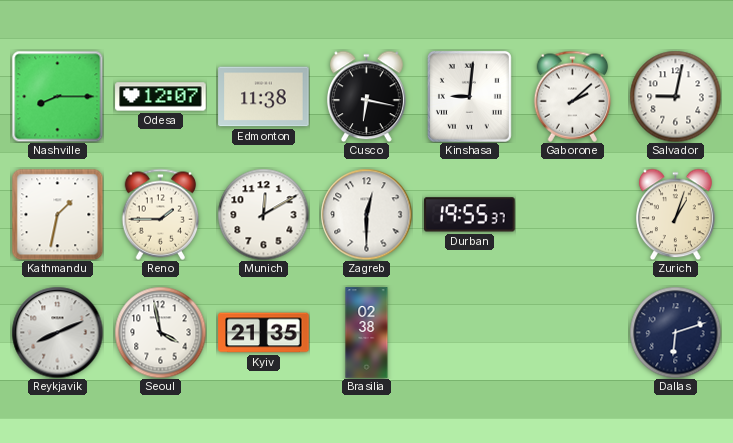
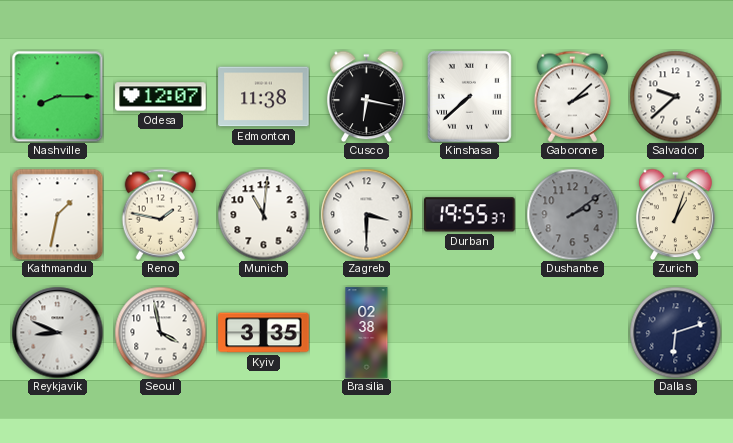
Kinshasa: 9:01 -> 7:38 (469, 96)
Salvador: 9:02 -> 9:38 (675, 96)
Reno: 1:45 -> 1:47 (161, 214)
Munich: 12:10 -> 11:01 (263, 214)
Zagreb: 12:30 -> 3:30 (366, 214)
Dushanbe: none -> 2:09 (572, 214)
Reykjavik: 8:11 -> 8:49 (57, 332)
Kyiv: 21:35 -> 3:35 (264, 333)
